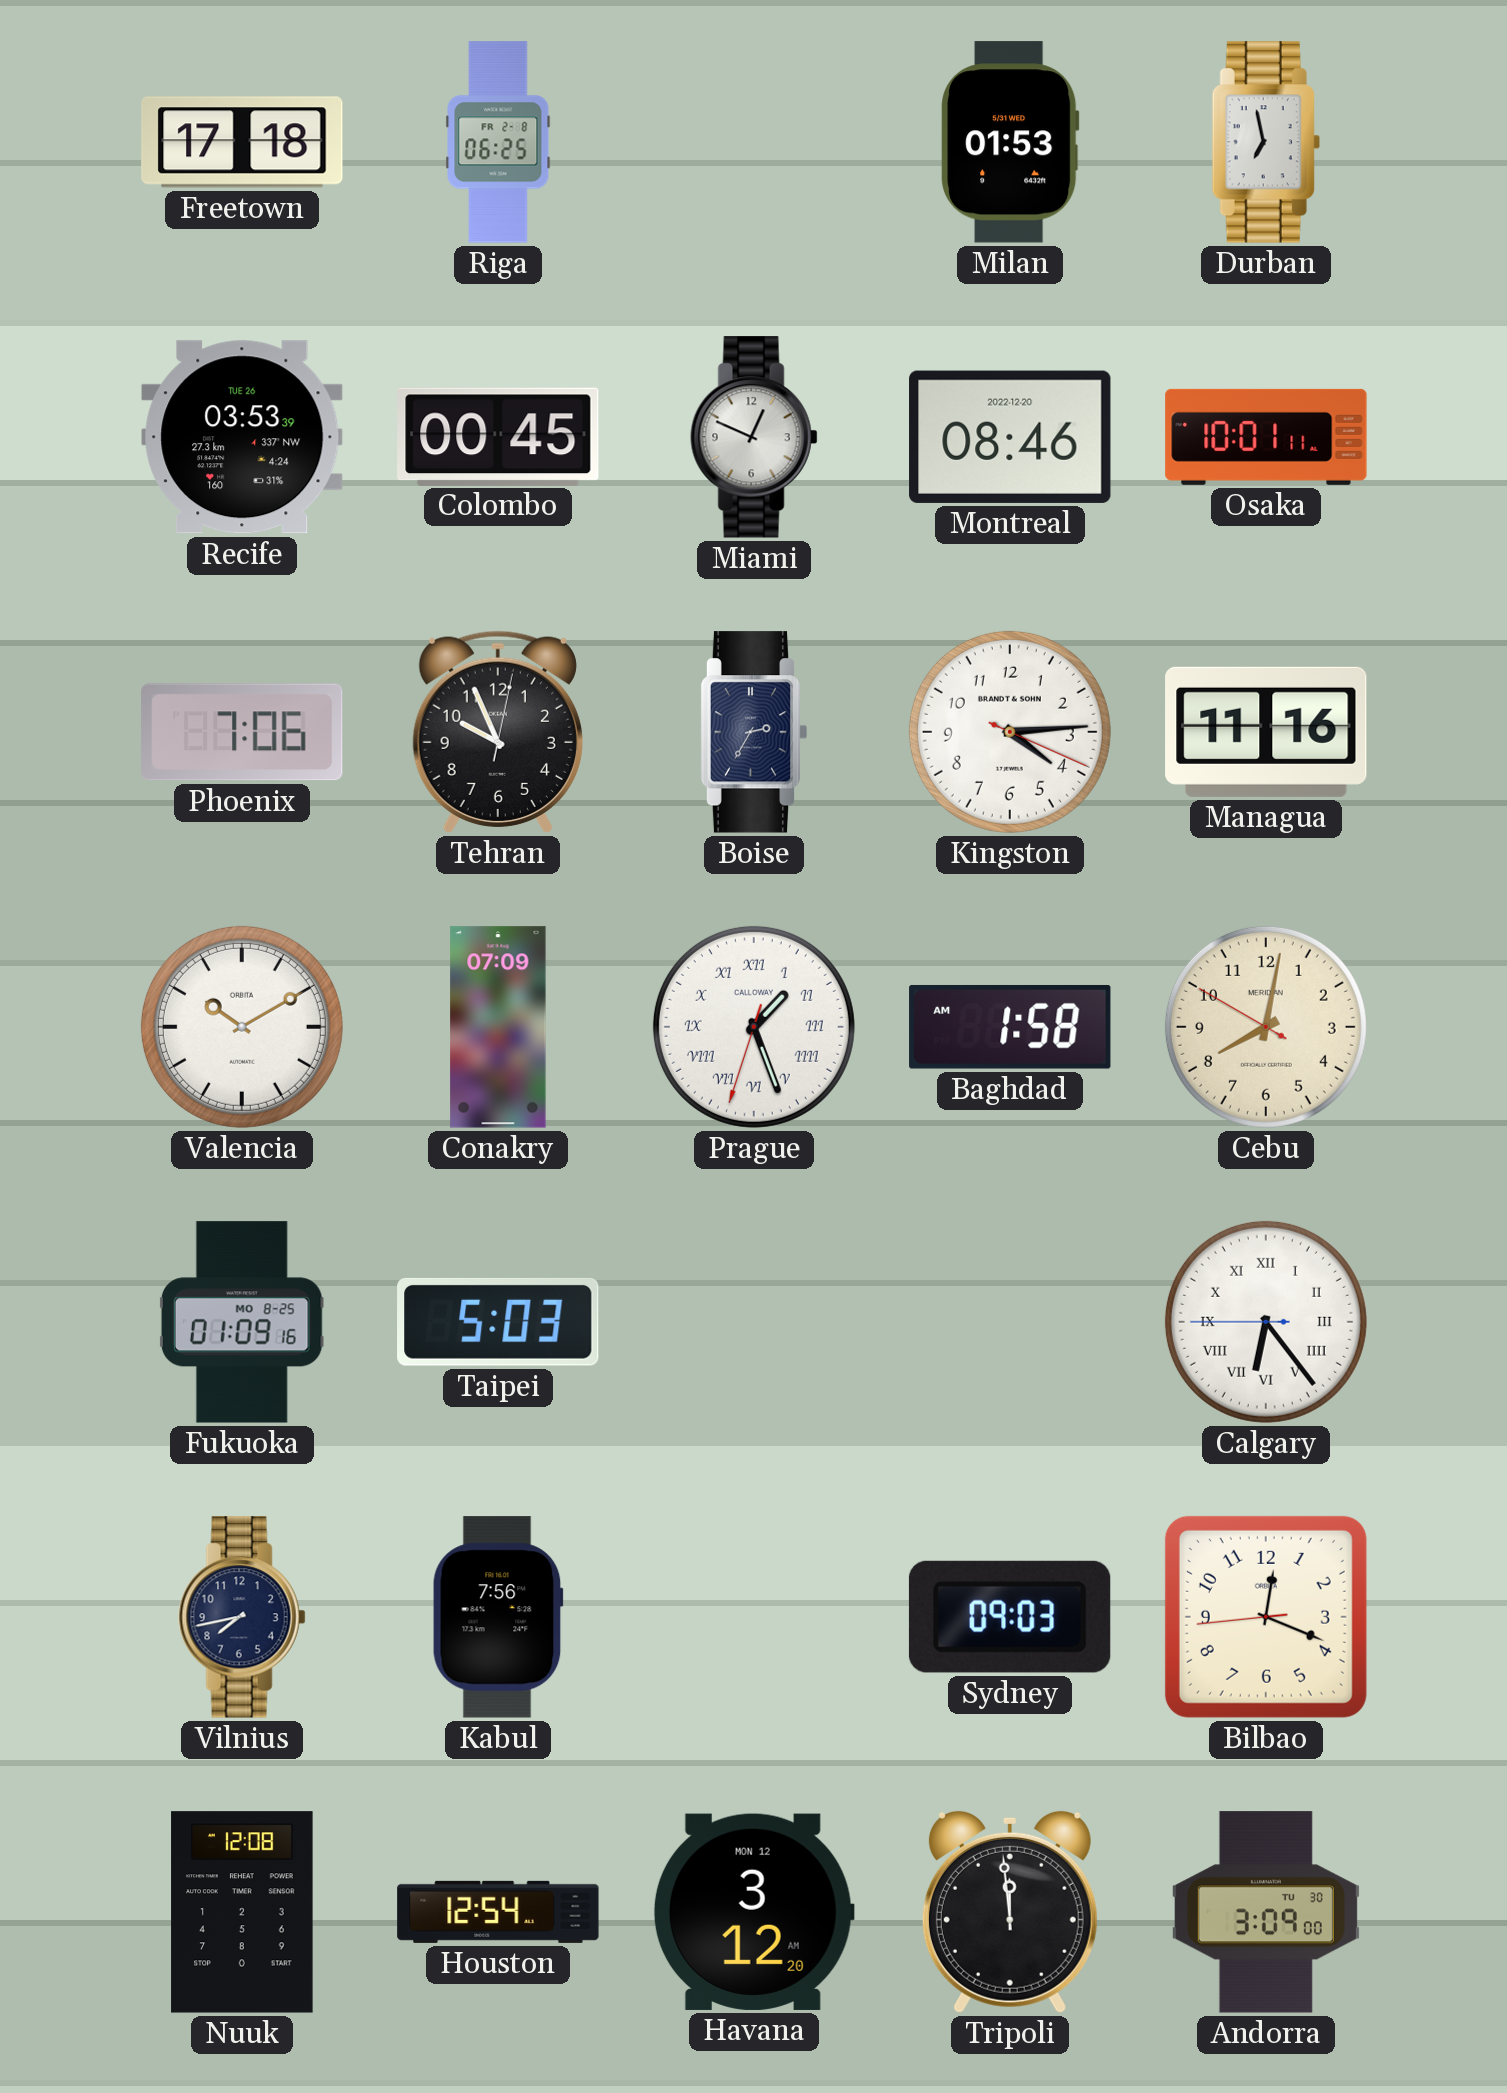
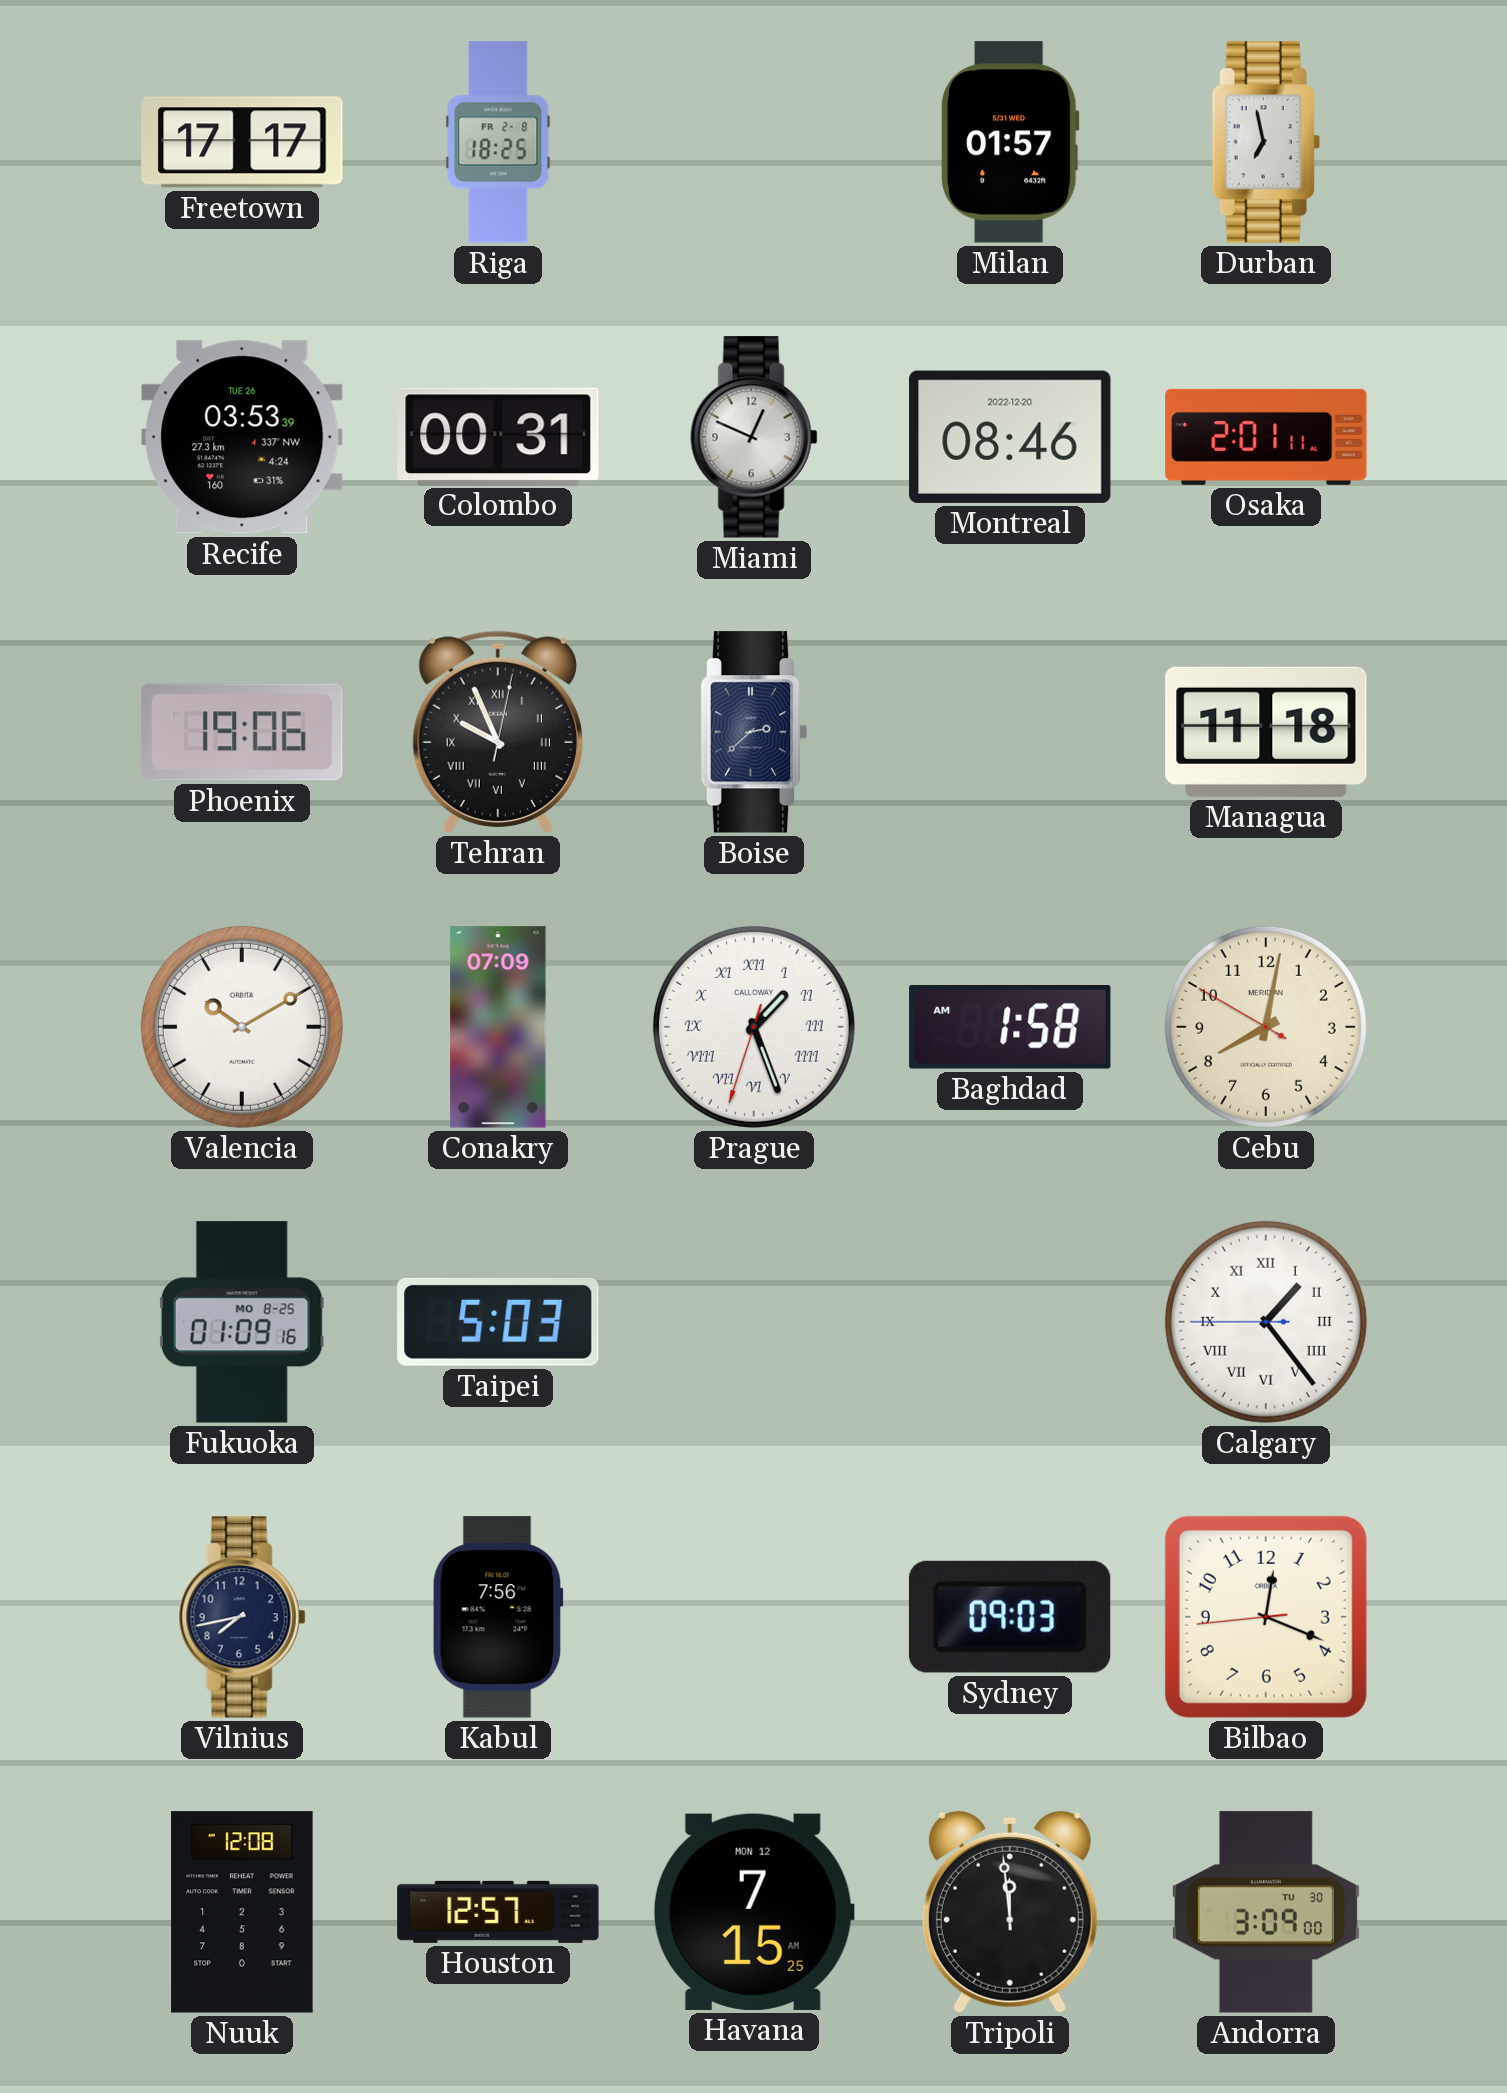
Freetown: 17:18 -> 17:17 (242, 142)
Riga: 06:25 -> 18:25 (498, 142)
Milan: 01:53 -> 01:57 (1011, 142)
Colombo: 00:45 -> 00:31 (498, 436)
Osaka: 10:01 -> 2:01 (1266, 437)
Phoenix: 7:06 -> 19:06 (242, 732)
Tehran numerals: Arabic -> Roman (498, 732)
Boise: 2:35 -> 2:38 (754, 732)
Kingston: 4:14 -> none (1010, 732)
Managua: 11:16 -> 11:18 (1266, 732)
Calgary: 6:23 -> 1:23 (1266, 1322)
Houston: 12:54 -> 12:57 (498, 1912)
Havana: 3:12 -> 7:15 (754, 1912)
